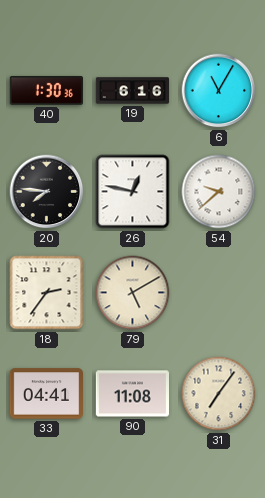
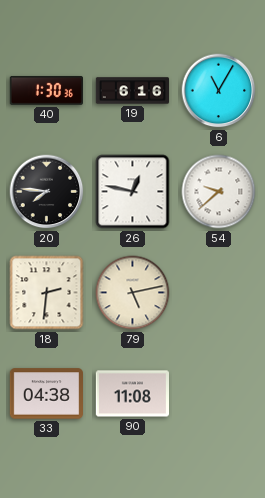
18: 2:36 -> 2:31 (47, 293)
79: 5:10 -> 5:13 (133, 293)
33: 04:41 -> 04:38 (46, 394)
31: 7:06 -> none (219, 394)
